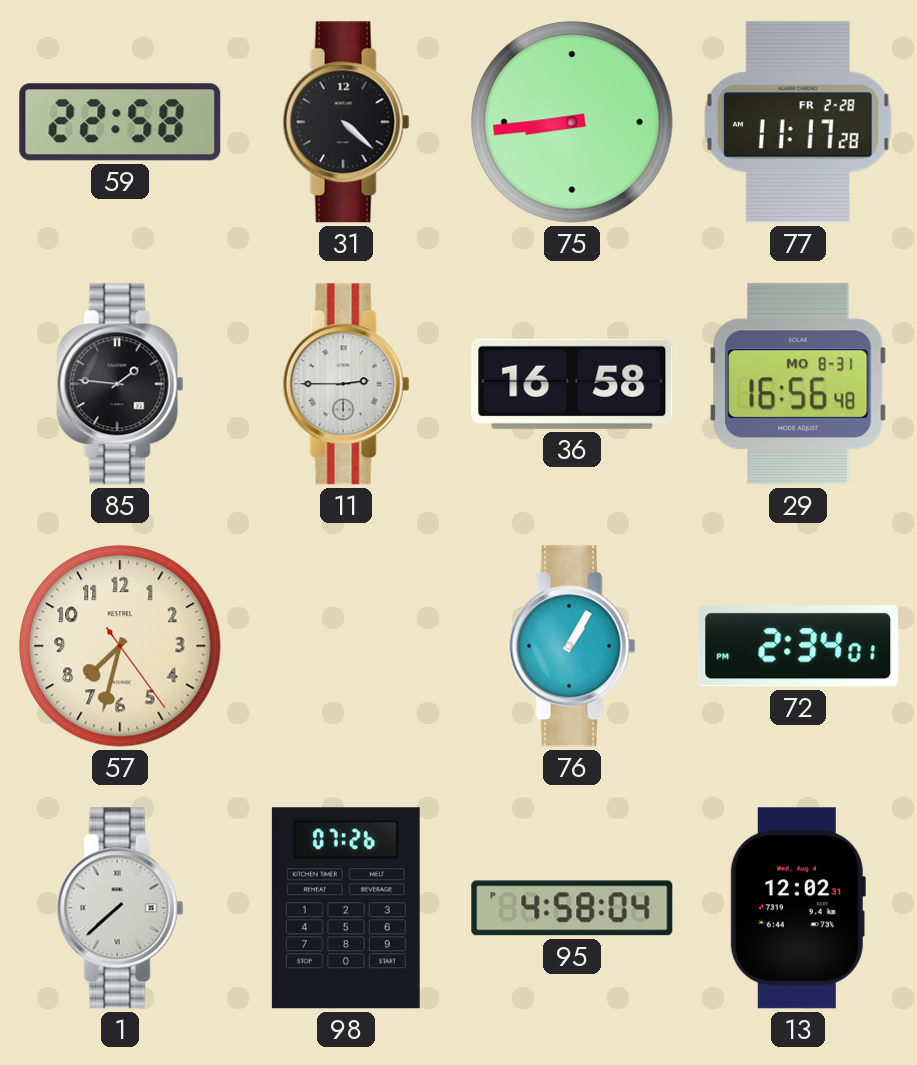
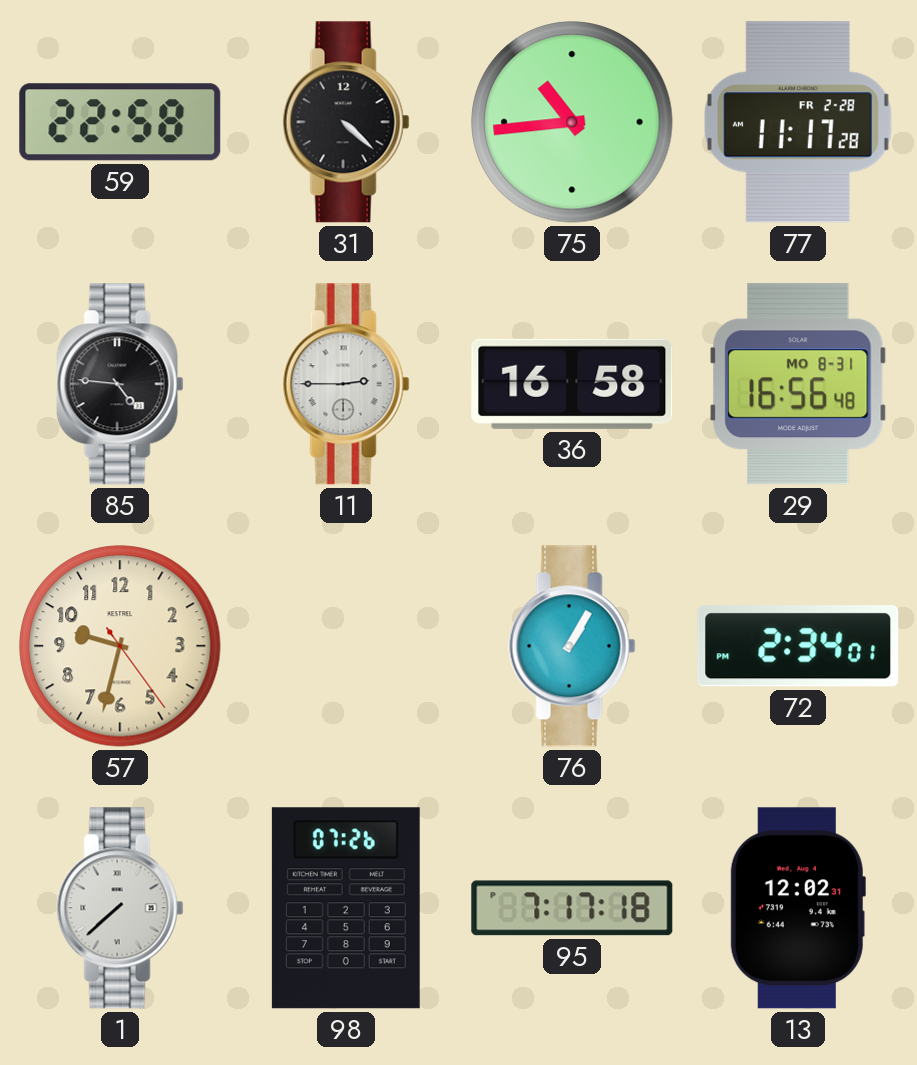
75: 8:44 -> 10:44 (572, 122)
85: 1:46 -> 4:46 (120, 384)
57: 7:32 -> 9:32 (120, 646)
95: 4:58 -> 7:17 (572, 908)
